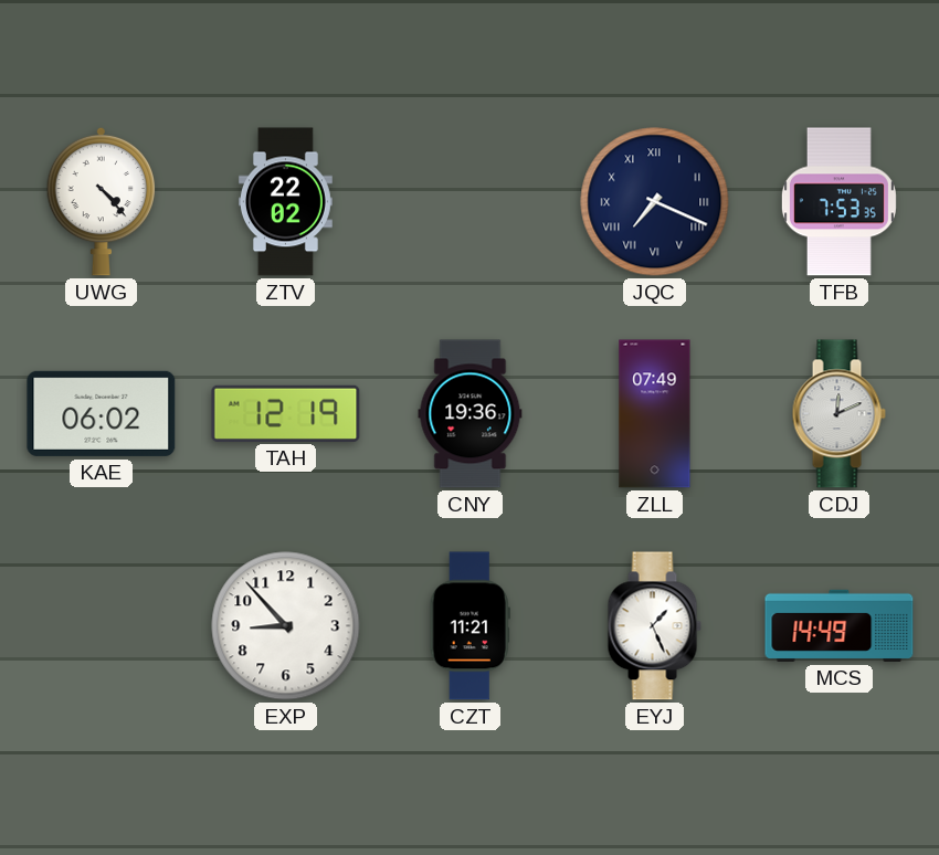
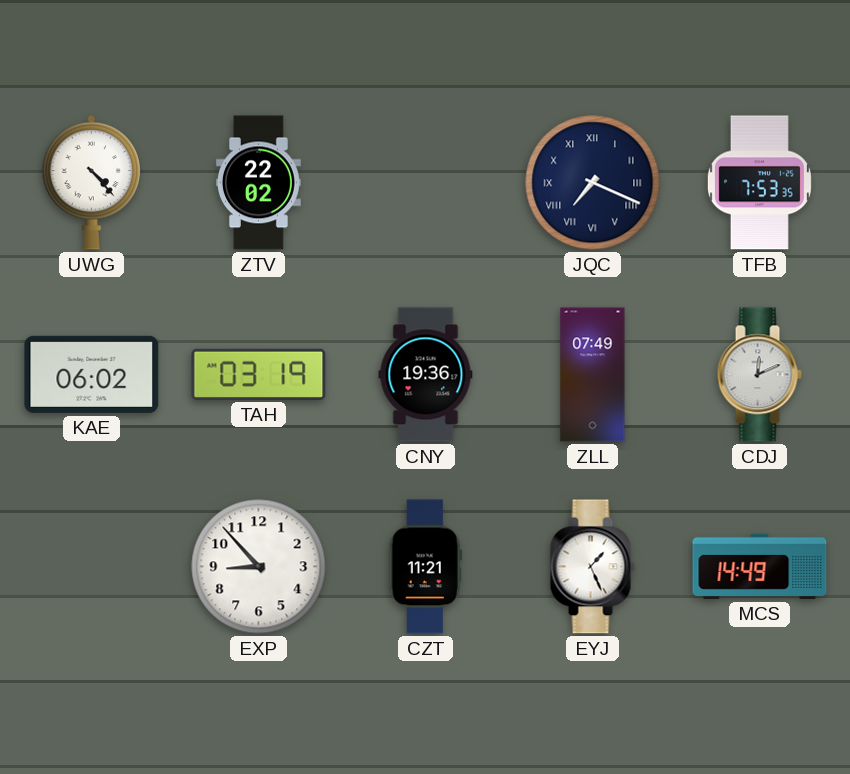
TAH: 12:19 -> 03:19 (259, 374)
